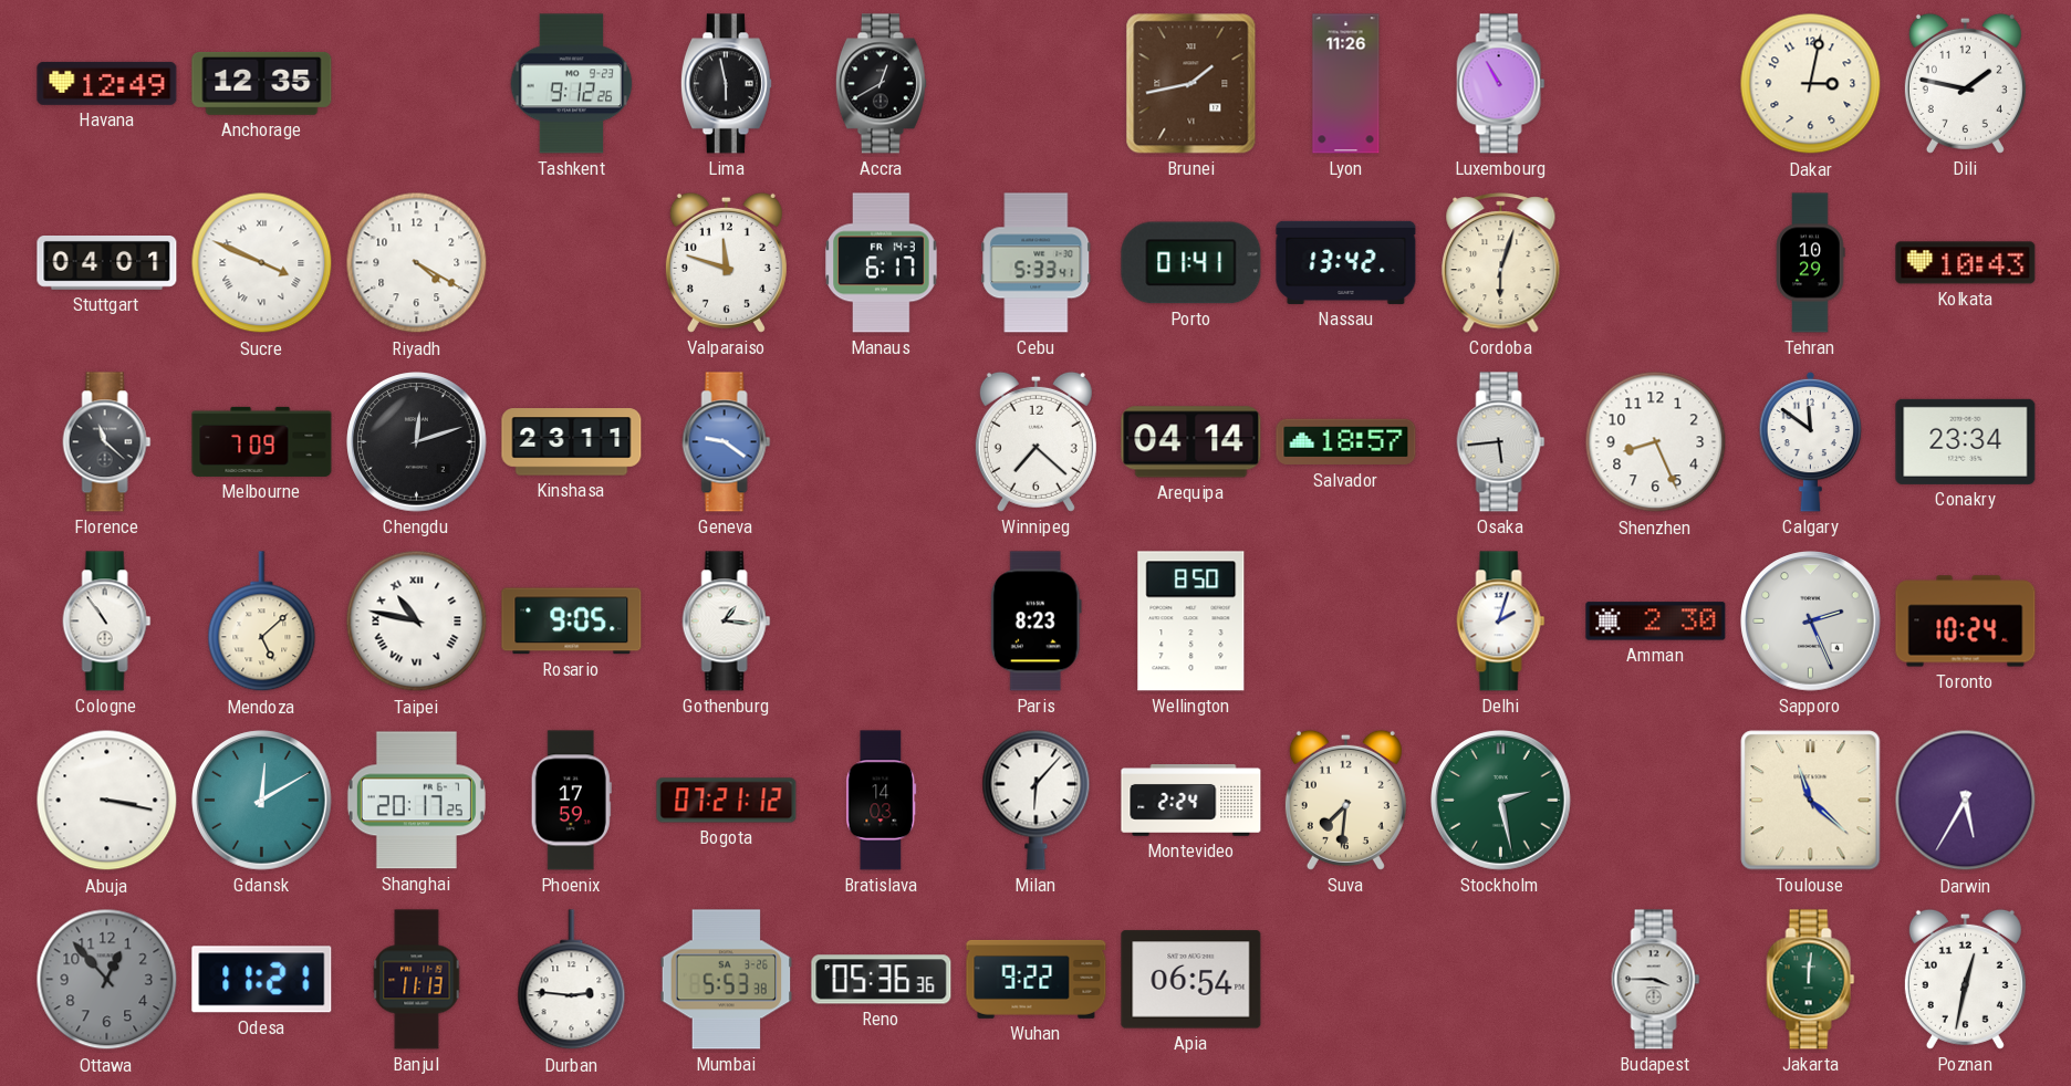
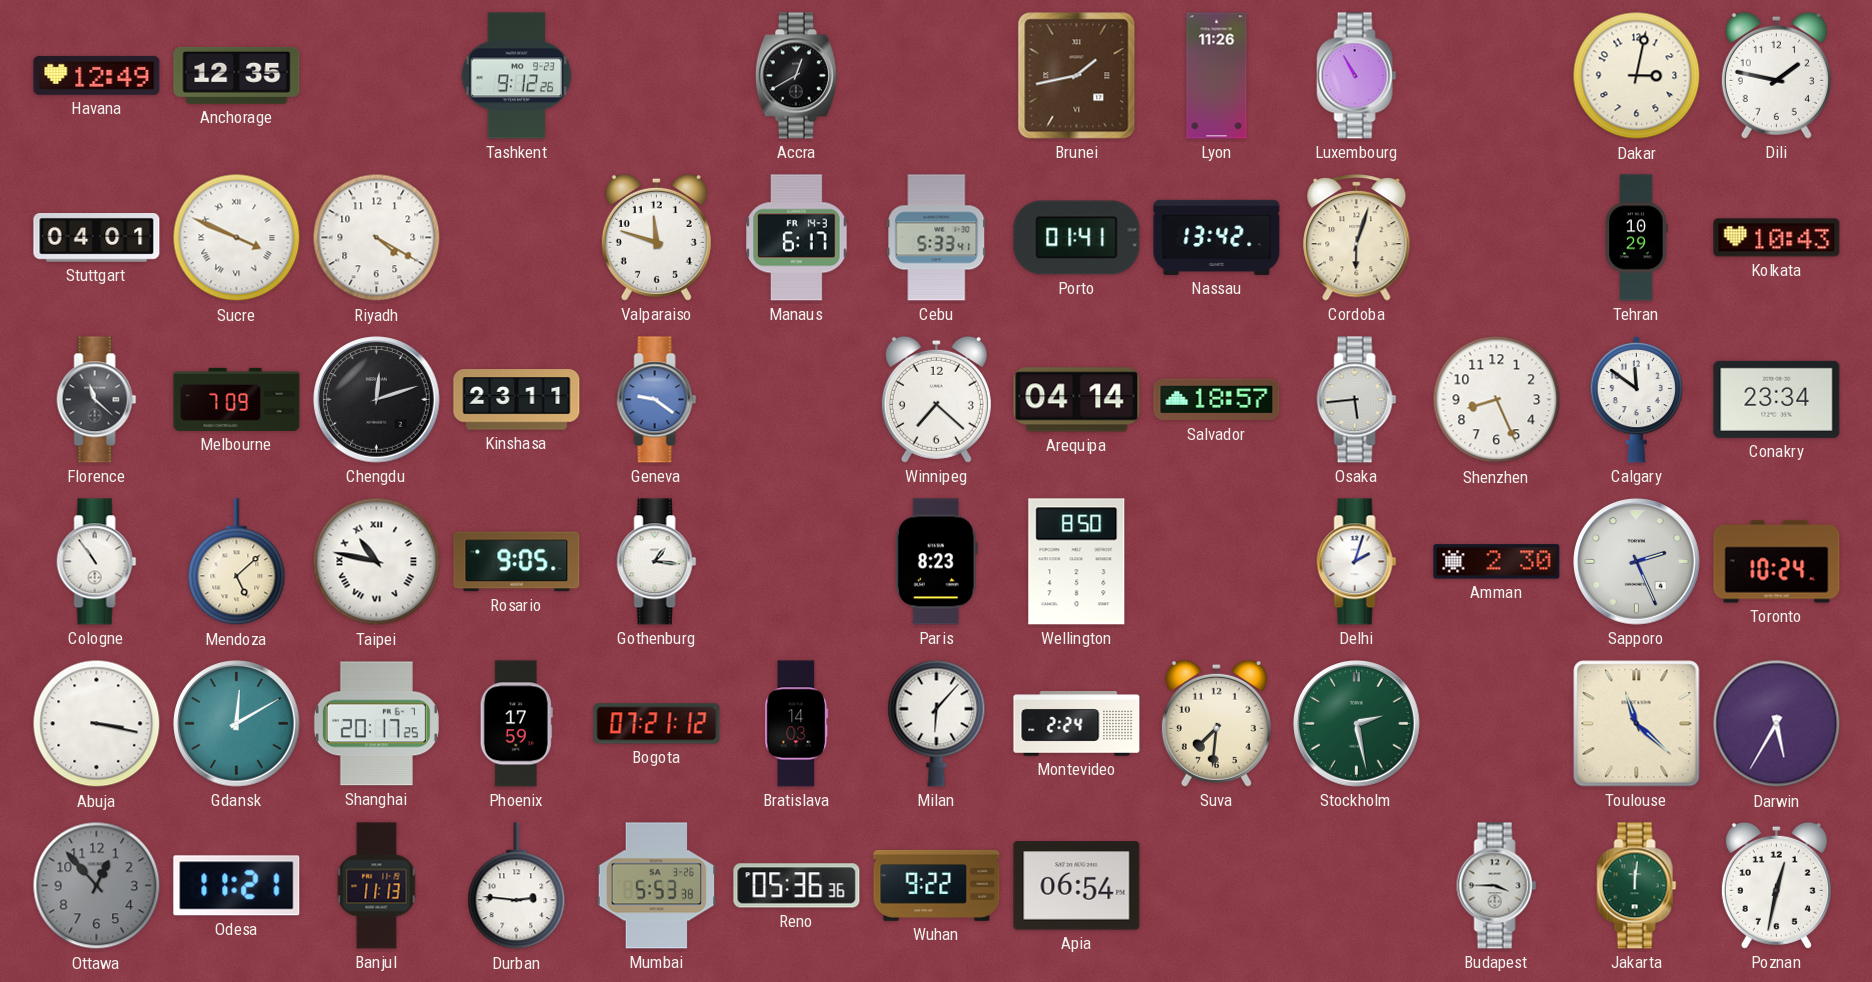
Lima: 5:58 -> none (726, 84)
